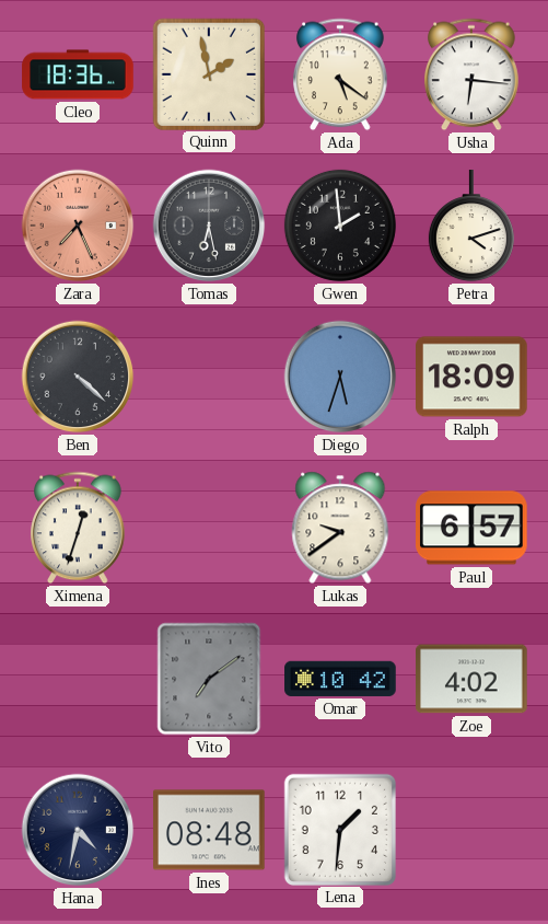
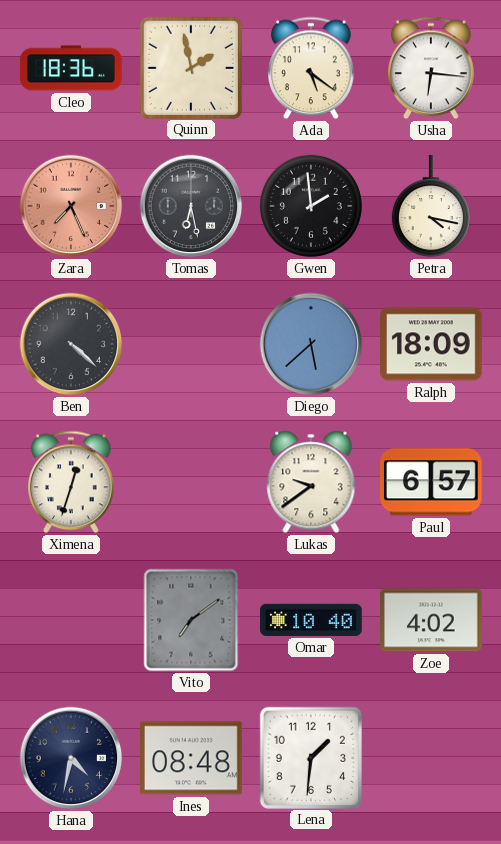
Petra: 4:12 -> 4:17 (431, 207)
Diego: 5:33 -> 5:38 (311, 344)
Omar: 10:42 -> 10:40 (311, 620)
